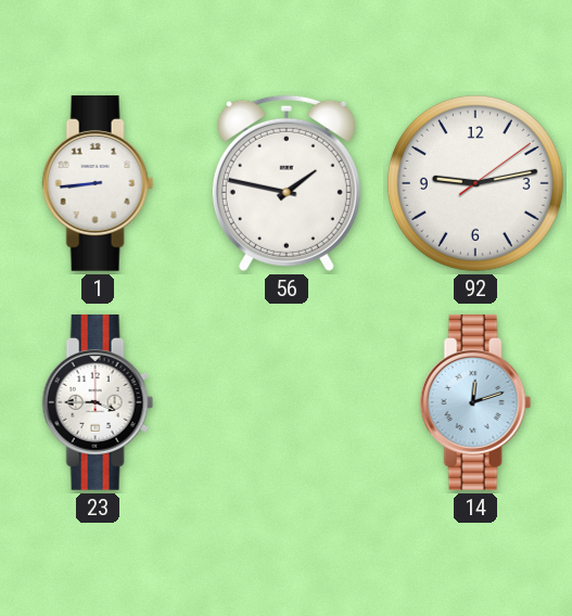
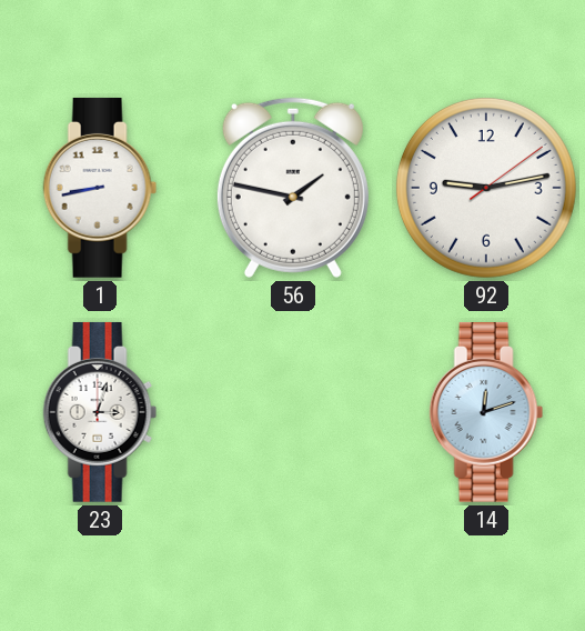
1: 8:44 -> 8:43 (100, 188)
23: 3:45 -> 3:03 (100, 412)
